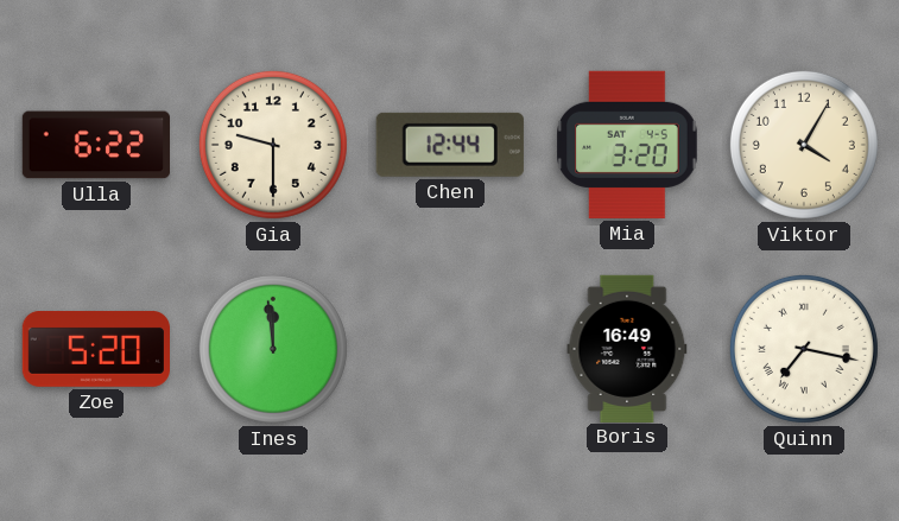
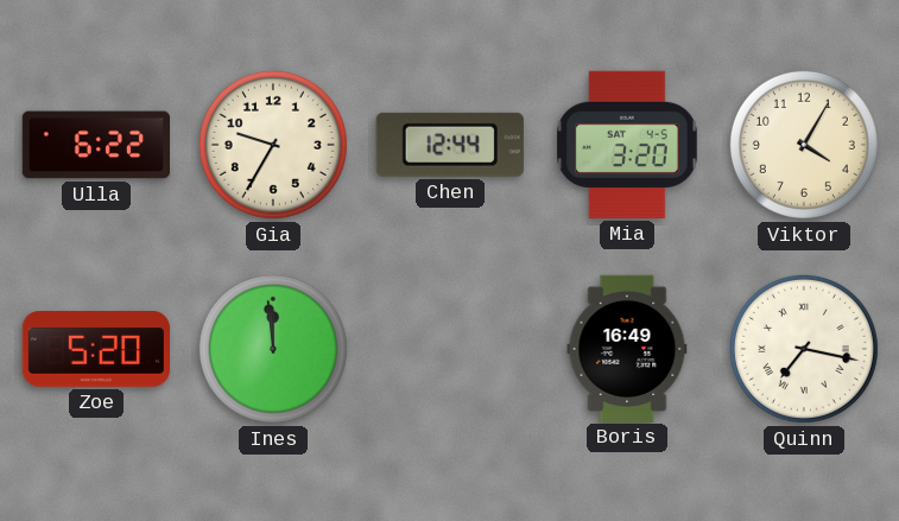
Gia: 9:30 -> 9:35 (273, 145)
